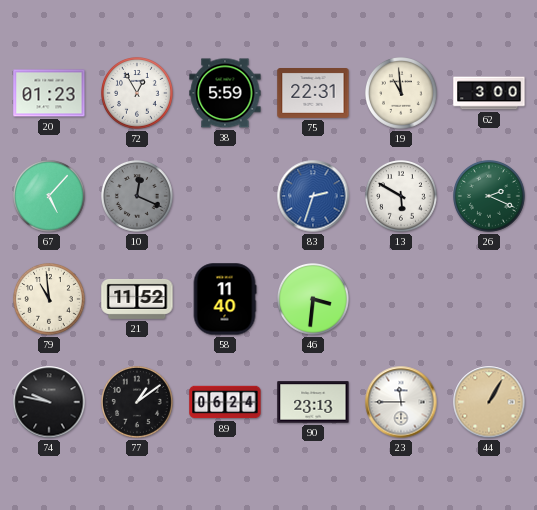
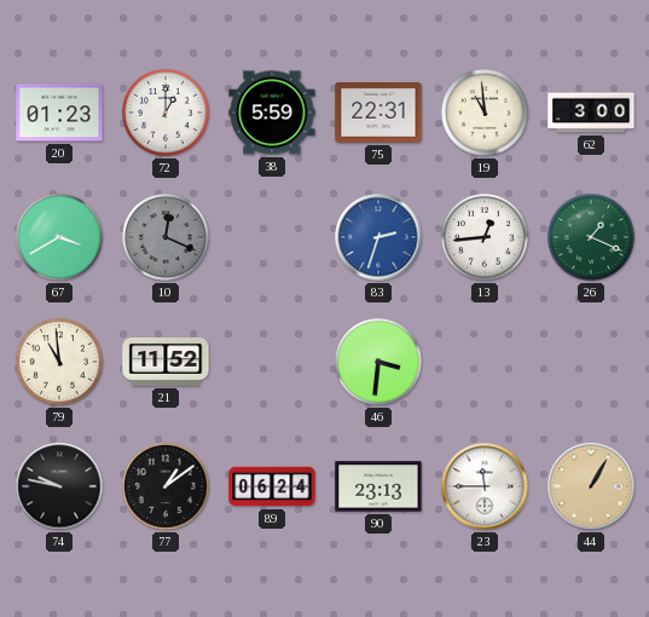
72: 12:55 -> 1:00 (167, 114)
67: 5:07 -> 3:40 (60, 238)
13: 5:50 -> 12:44 (486, 238)
26: 2:19 -> 1:19 (592, 238)
58: 11:40 -> none (225, 299)
